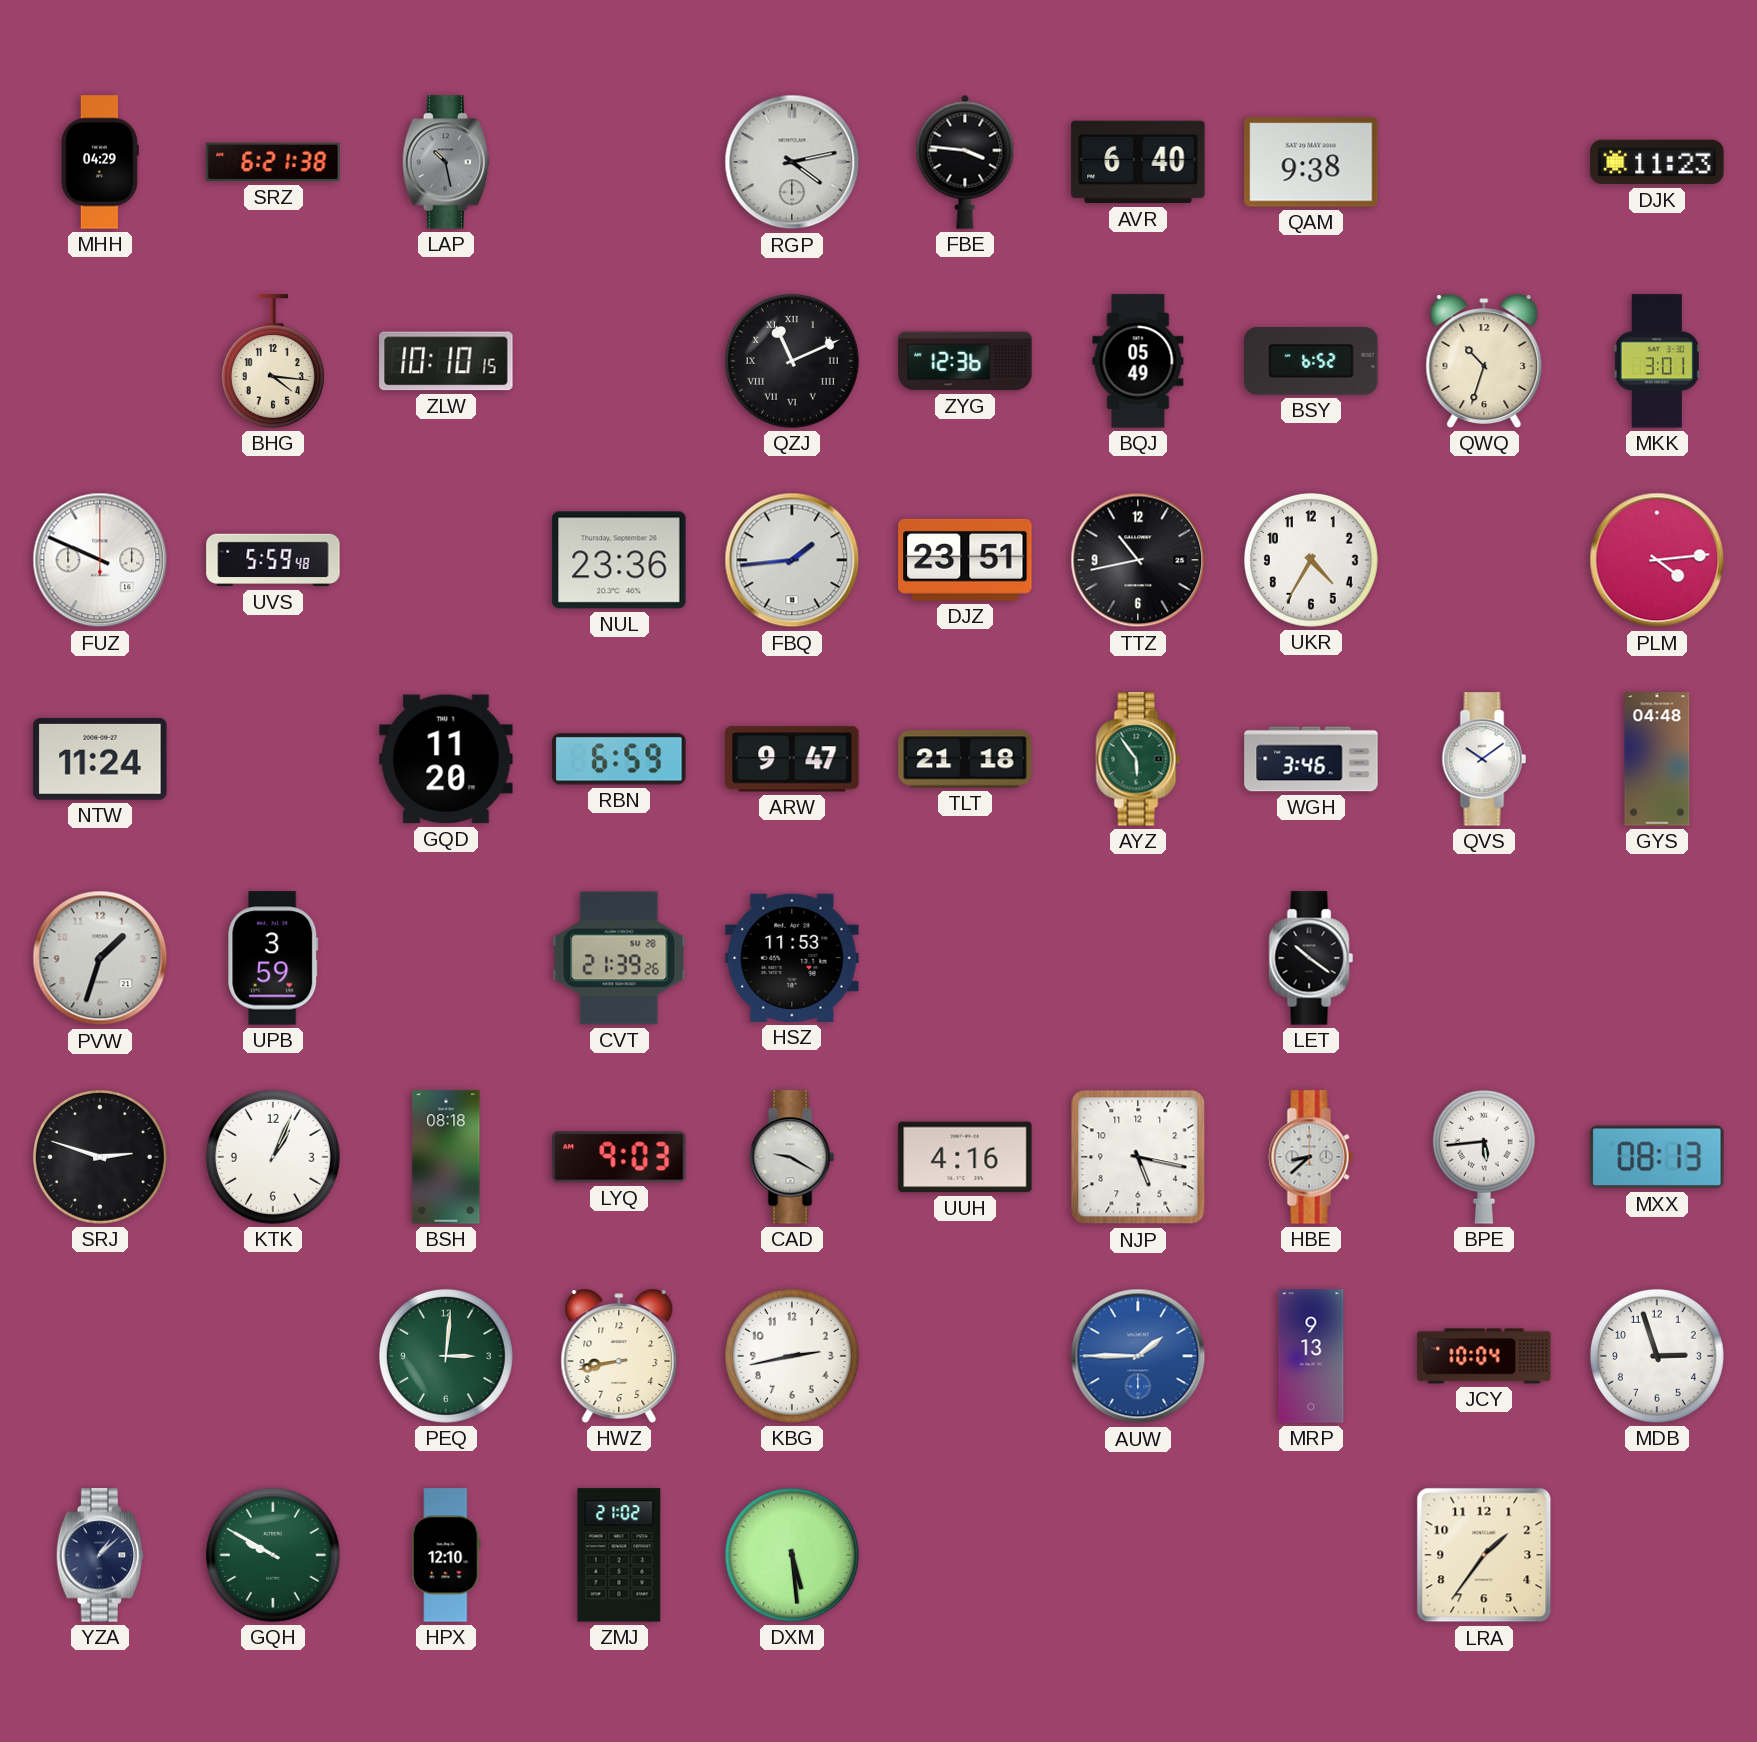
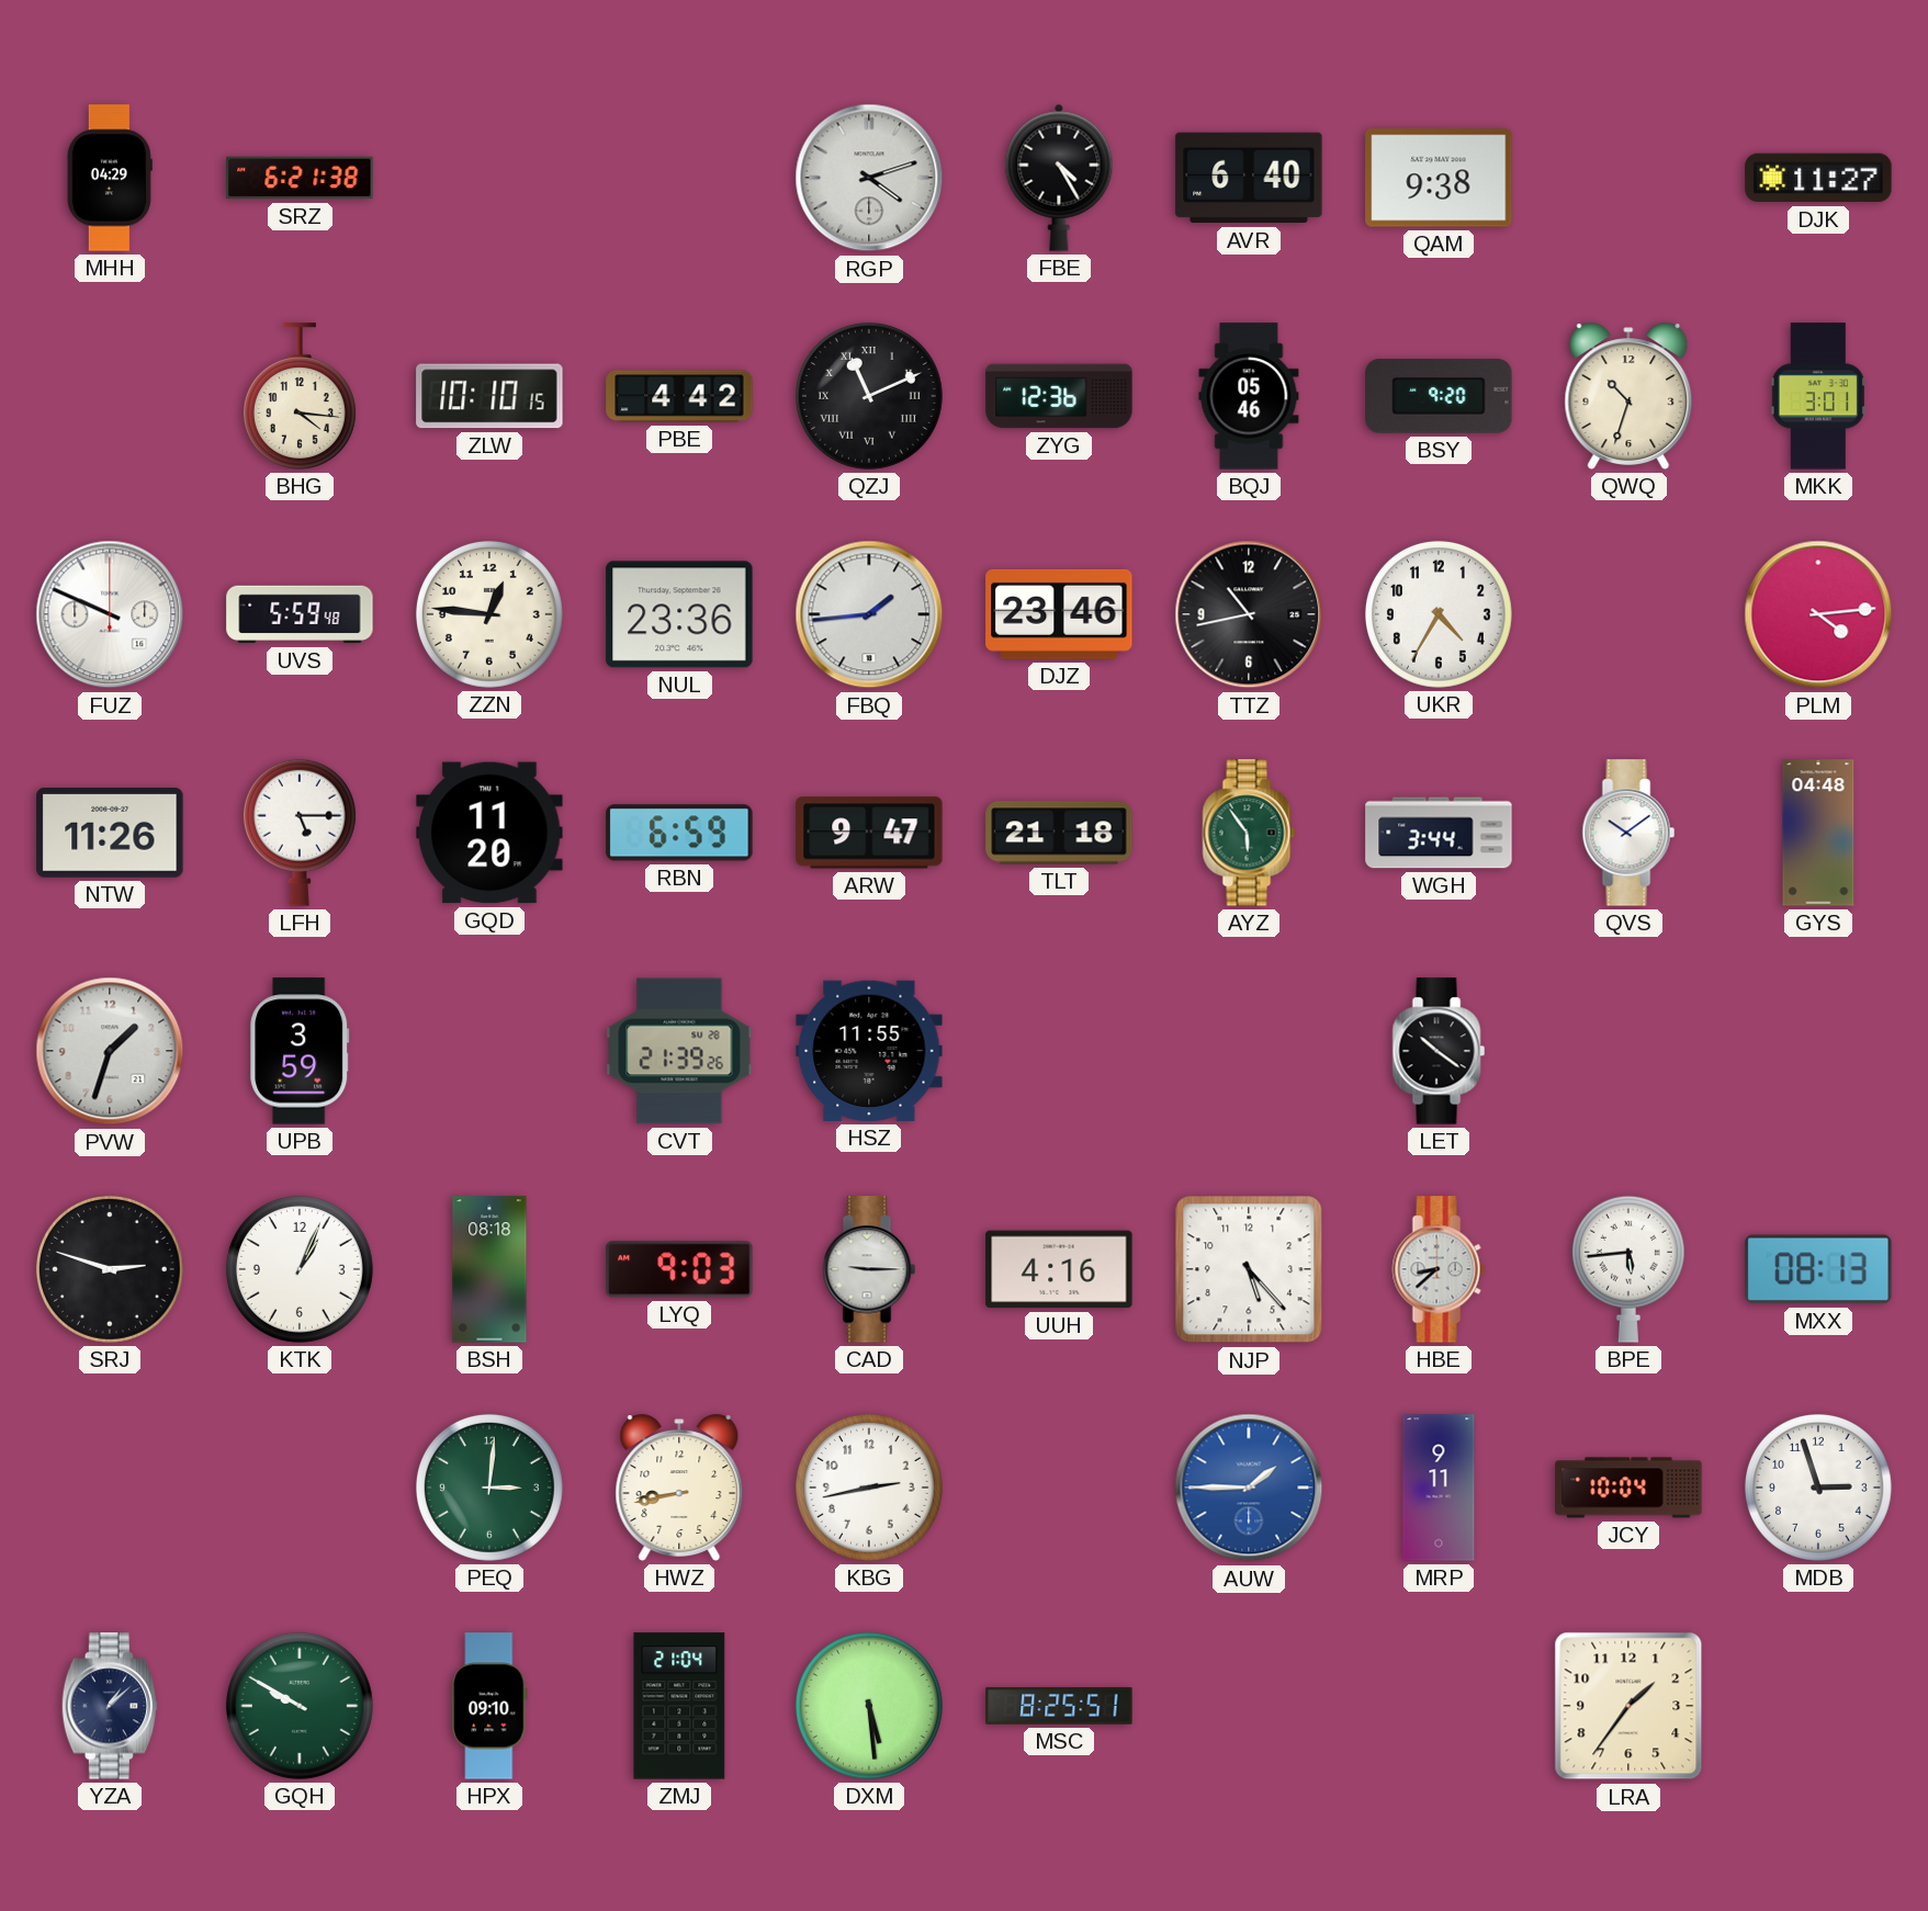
LAP: 10:28 -> none (446, 162)
RGP: 4:13 -> 4:12 (869, 178)
FBE: 3:46 -> 4:25 (1059, 178)
DJK: 11:23 -> 11:27 (1818, 178)
PBE: none -> 4:42 (679, 396)
BQJ: 05:49 -> 05:46 (1249, 396)
BSY: 6:52 -> 9:20 (1439, 396)
ZZN: none -> 12:46 (489, 614)
DJZ: 23:51 -> 23:46 (1059, 614)
NTW: 11:24 -> 11:26 (110, 834)
LFH: none -> 5:15 (300, 833)
WGH: 3:46 -> 3:44 (1439, 833)
HSZ: 11:53 -> 11:55 (869, 1051)
CAD: 9:20 -> 9:15 (869, 1269)
NJP: 5:17 -> 5:23 (1249, 1269)
MRP: 9:13 -> 9:11 (1439, 1488)
HPX: 12:10 -> 09:10 (489, 1706)
ZMJ: 21:02 -> 21:04 (679, 1706)
MSC: none -> 8:25 (1059, 1706)
